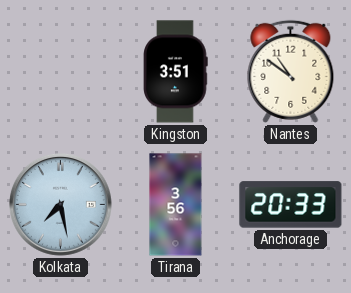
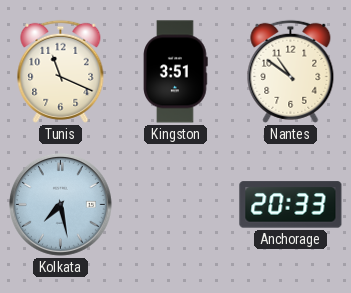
Tunis: none -> 11:19 (61, 71)
Tirana: 3:56 -> none (176, 205)
